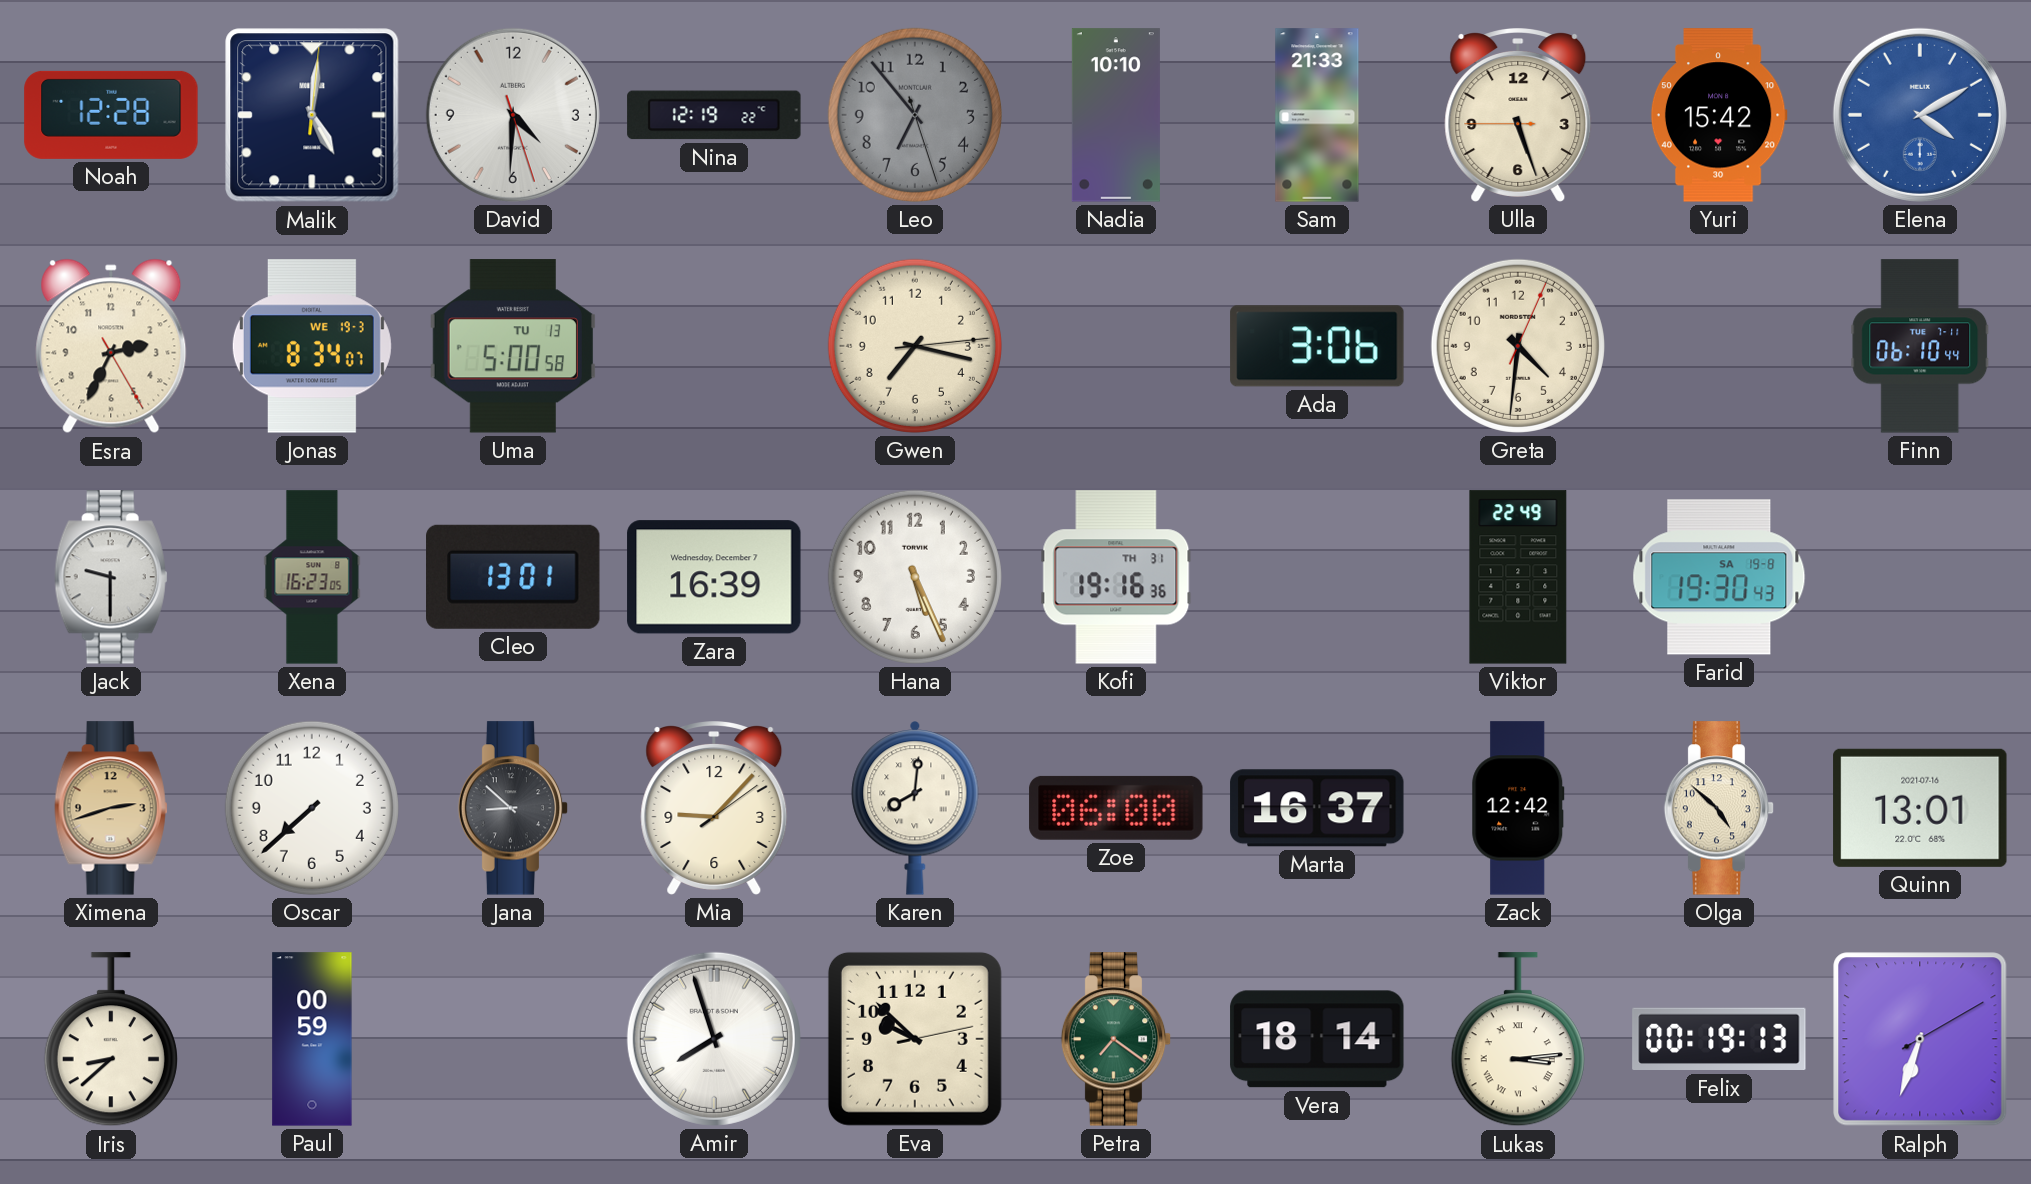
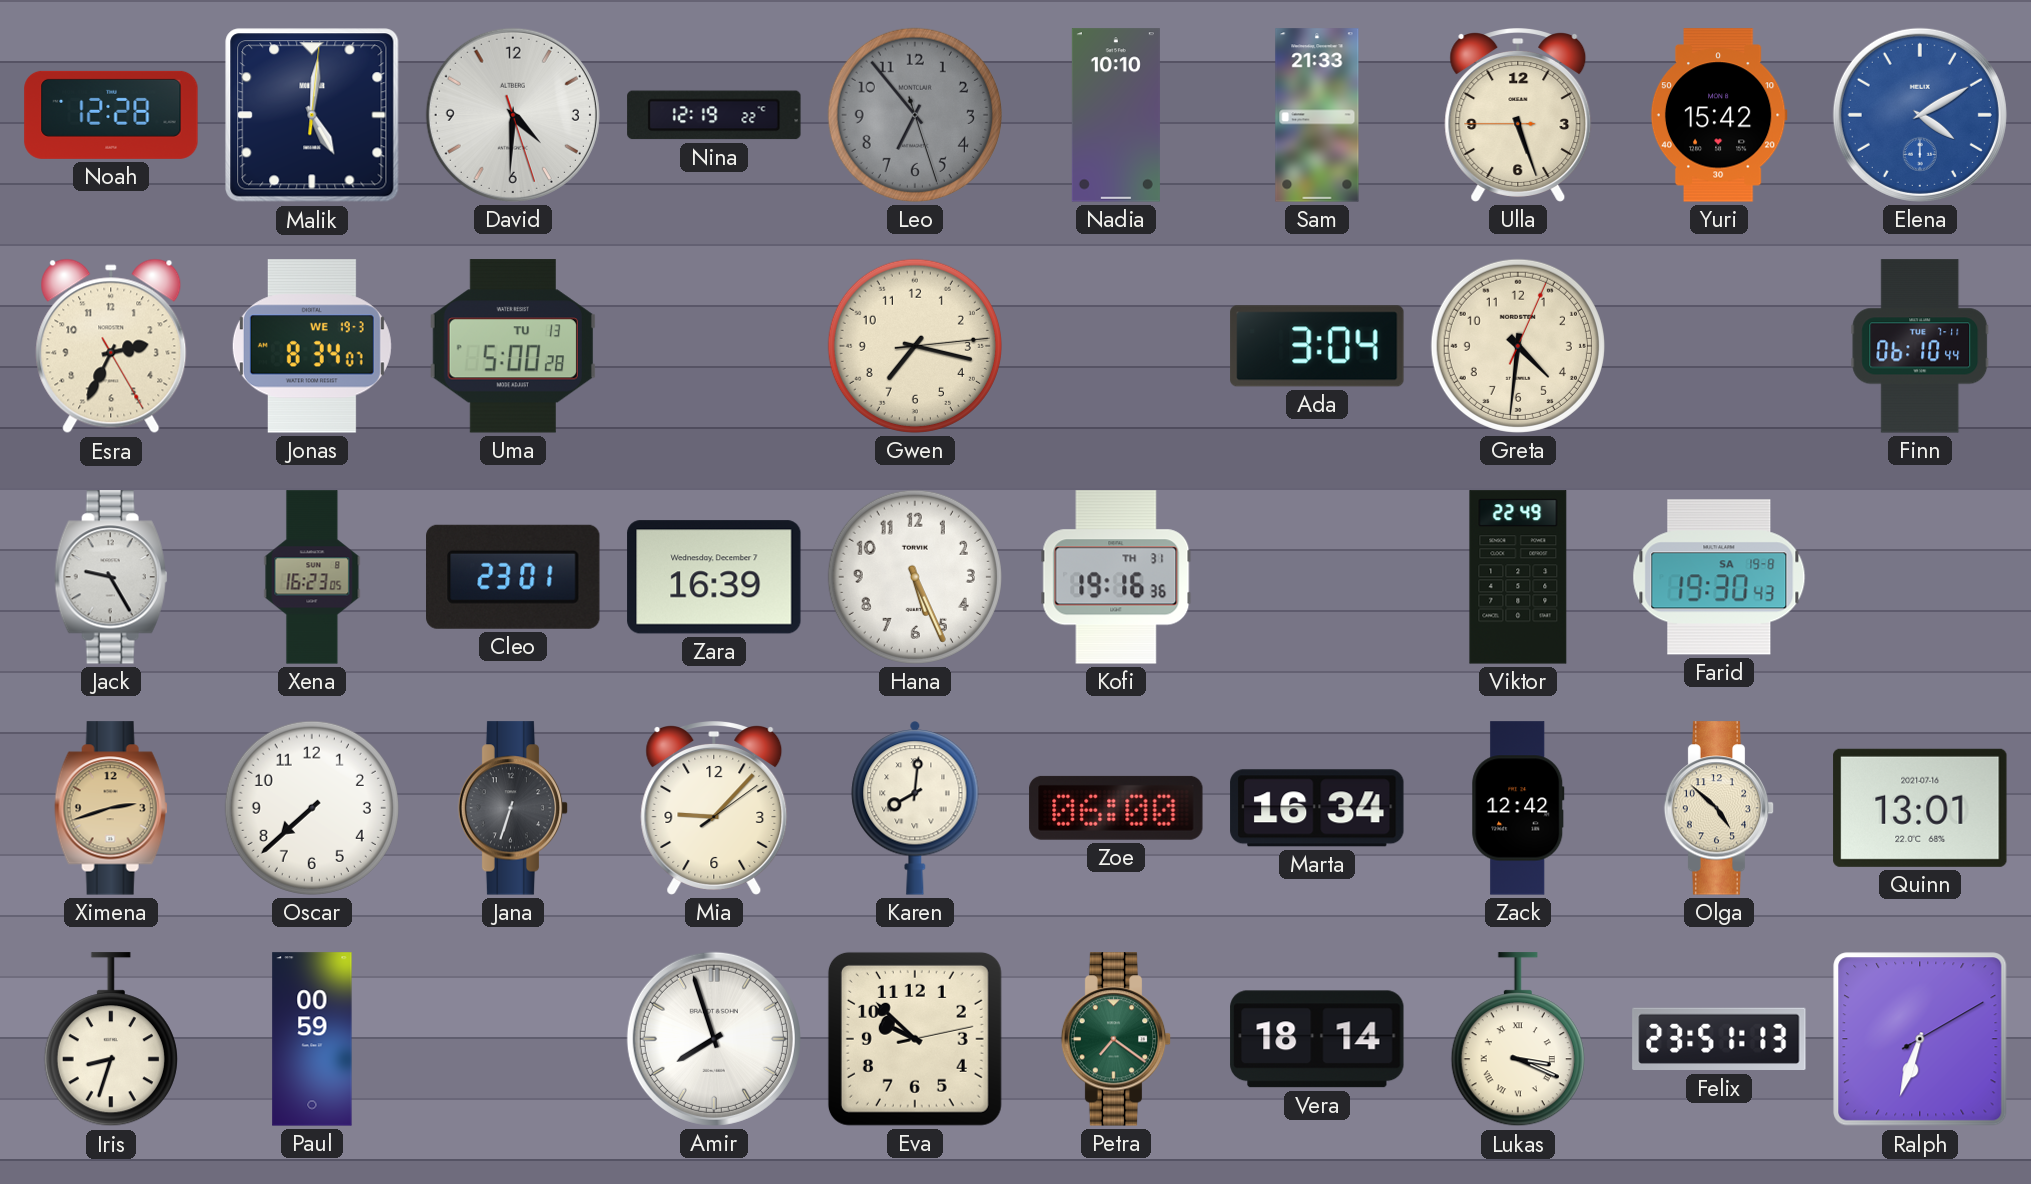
Uma: 5:00:58 -> 5:00:28 (513, 346)
Ada: 3:06 -> 3:04 (1317, 346)
Jack: 9:30 -> 9:25 (111, 577)
Cleo: 13:01 -> 23:01 (513, 577)
Jana: 8:52 -> 6:33 (513, 808)
Marta: 16:37 -> 16:34 (1317, 808)
Iris: 8:38 -> 8:33 (111, 1040)
Lukas: 3:14 -> 3:19 (1518, 1040)
Felix: 00:19 -> 23:51 (1719, 1039)
